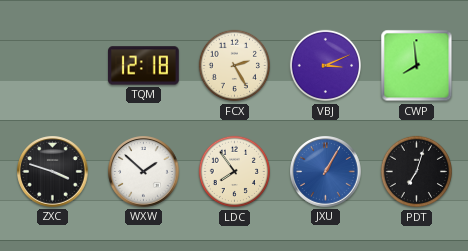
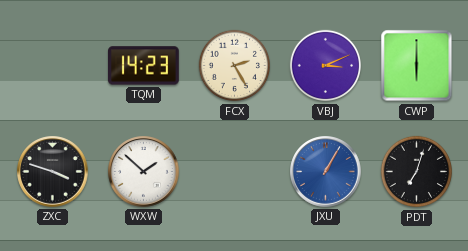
TQM: 12:18 -> 14:23 (144, 66)
CWP: 7:59 -> 6:00 (417, 66)
LDC: 7:54 -> none (235, 172)
